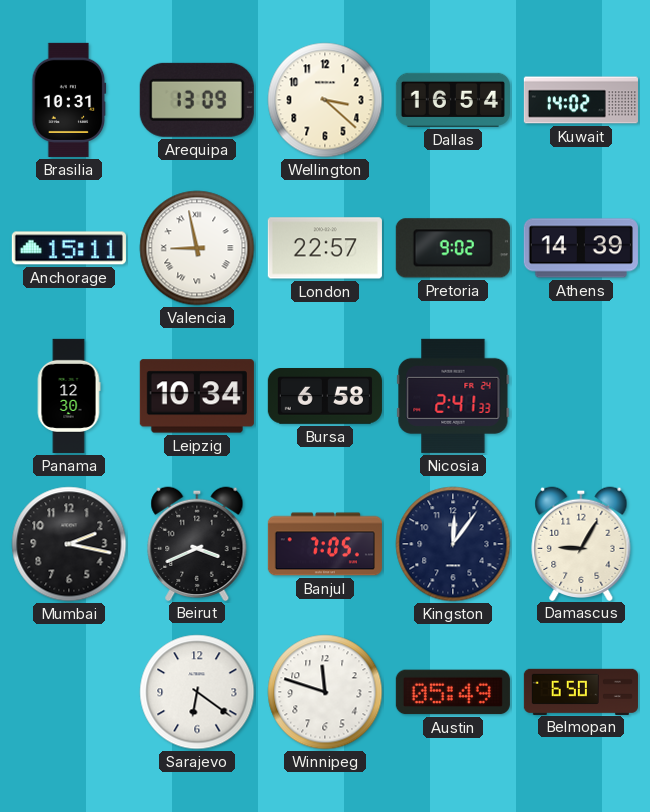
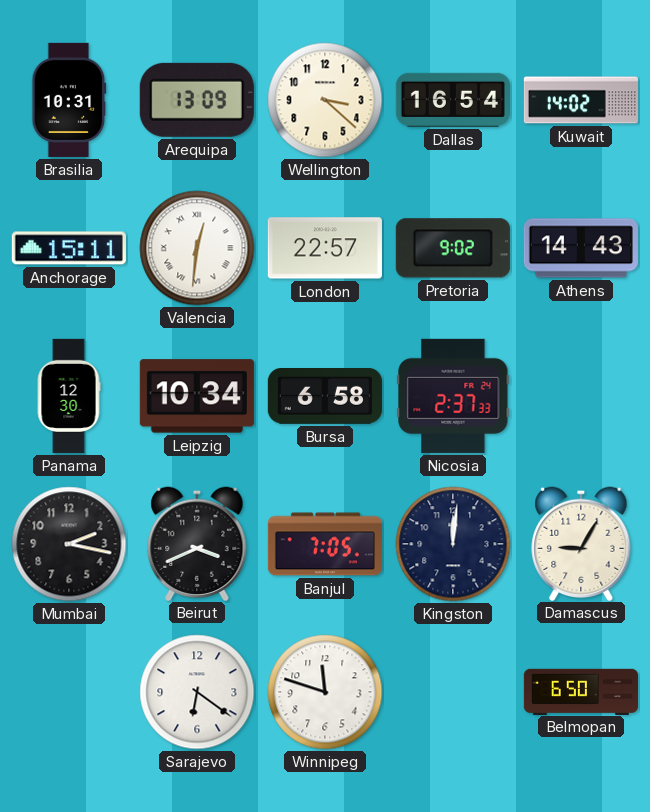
Valencia: 8:58 -> 12:31 (197, 248)
Athens: 14:39 -> 14:43 (581, 248)
Nicosia: 2:41 -> 2:37 (453, 396)
Kingston: 12:06 -> 12:01 (453, 544)
Austin: 05:49 -> none (453, 692)
